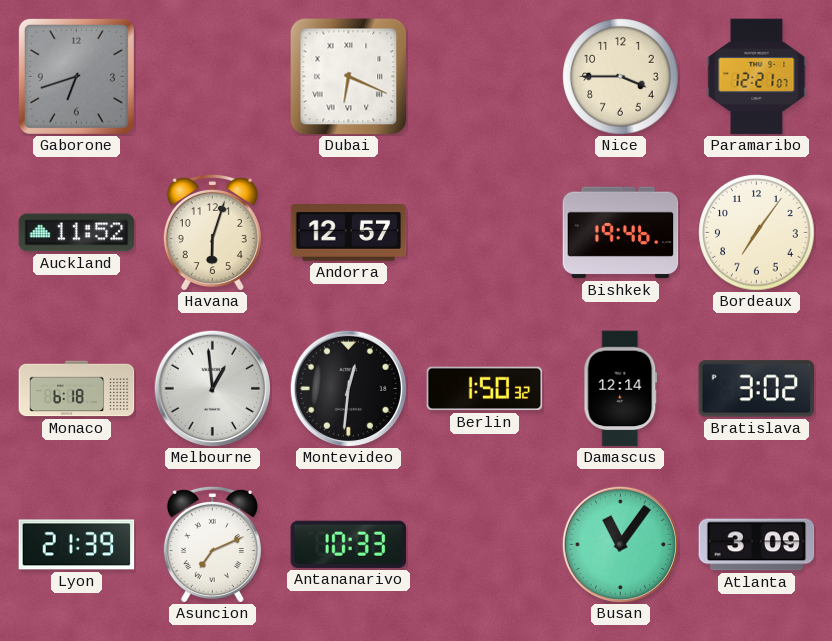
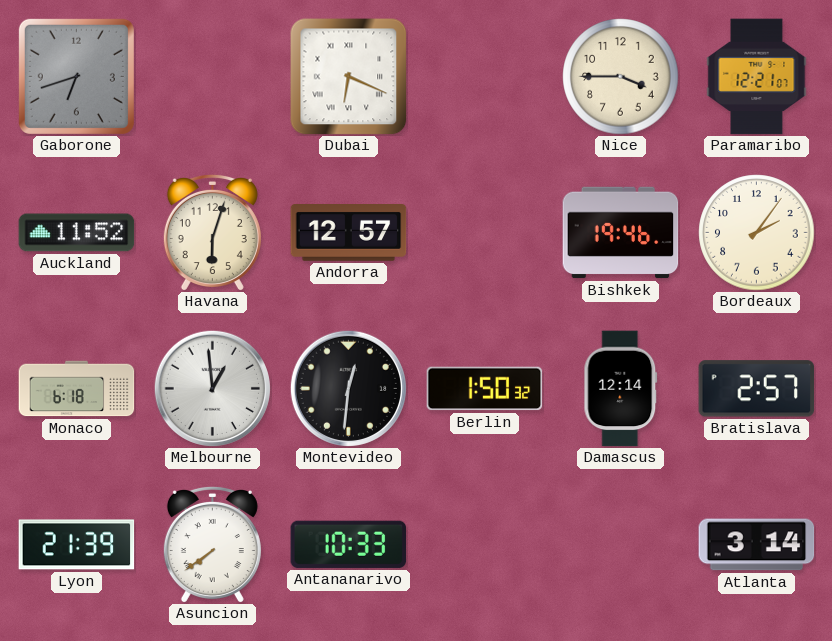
Bordeaux: 7:06 -> 2:06 (757, 233)
Bratislava: 3:02 -> 2:57 (757, 389)
Asuncion: 7:11 -> 7:39 (212, 544)
Busan: 11:06 -> none (620, 544)
Atlanta: 3:09 -> 3:14 (757, 545)
